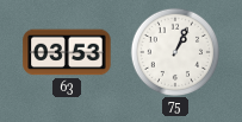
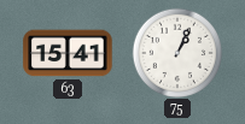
63: 03:53 -> 15:41 (68, 53)
